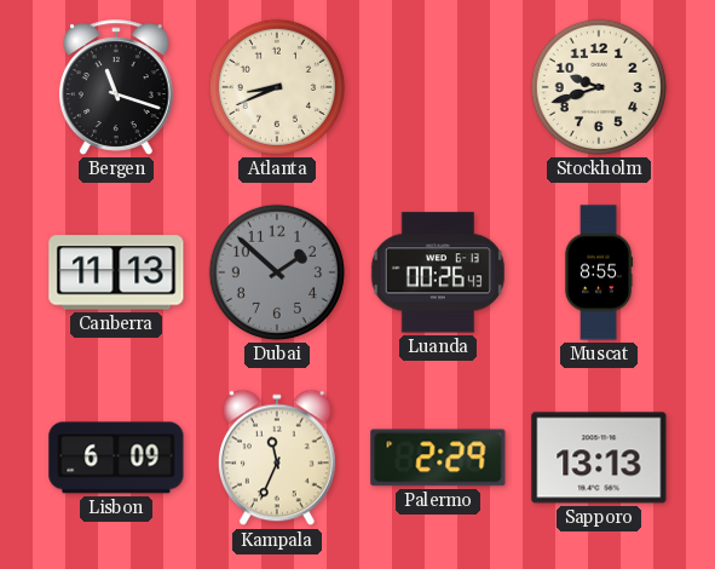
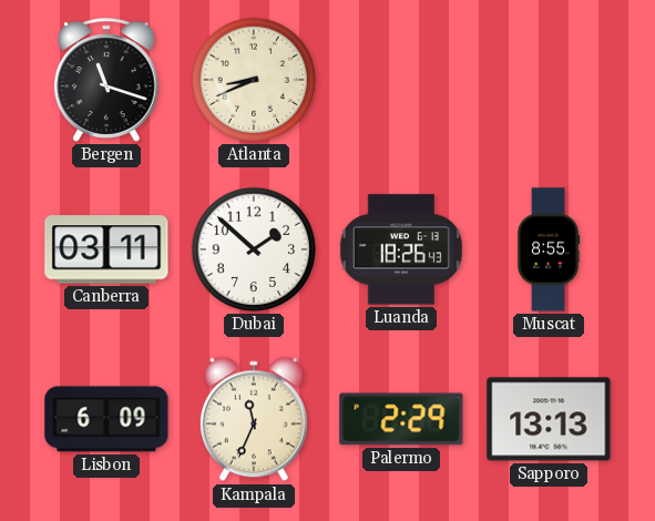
Stockholm: 9:42 -> none (599, 87)
Canberra: 11:13 -> 03:11 (106, 249)
Dubai dial: grey -> white (254, 249)
Luanda: 00:26 -> 18:26 (401, 249)
